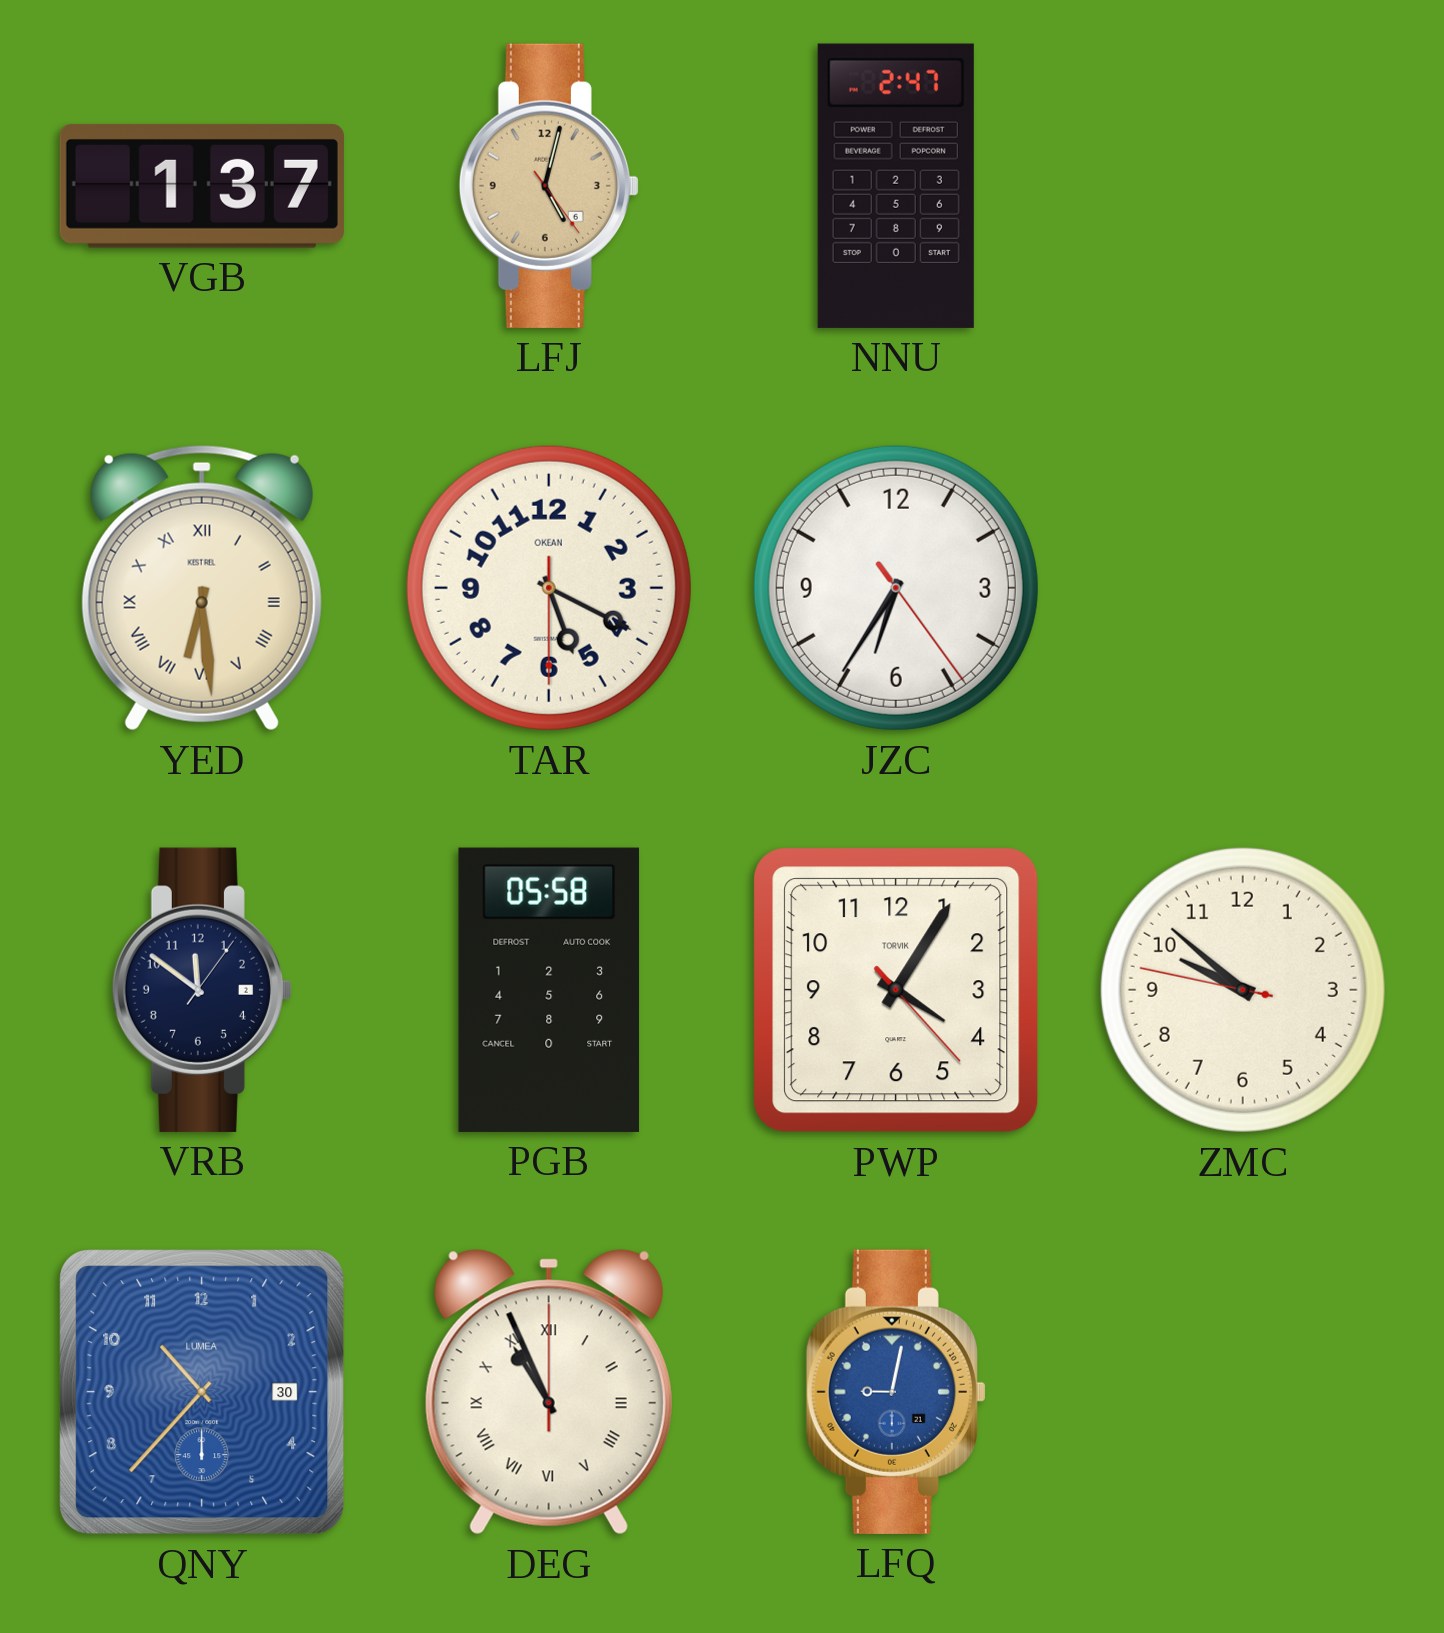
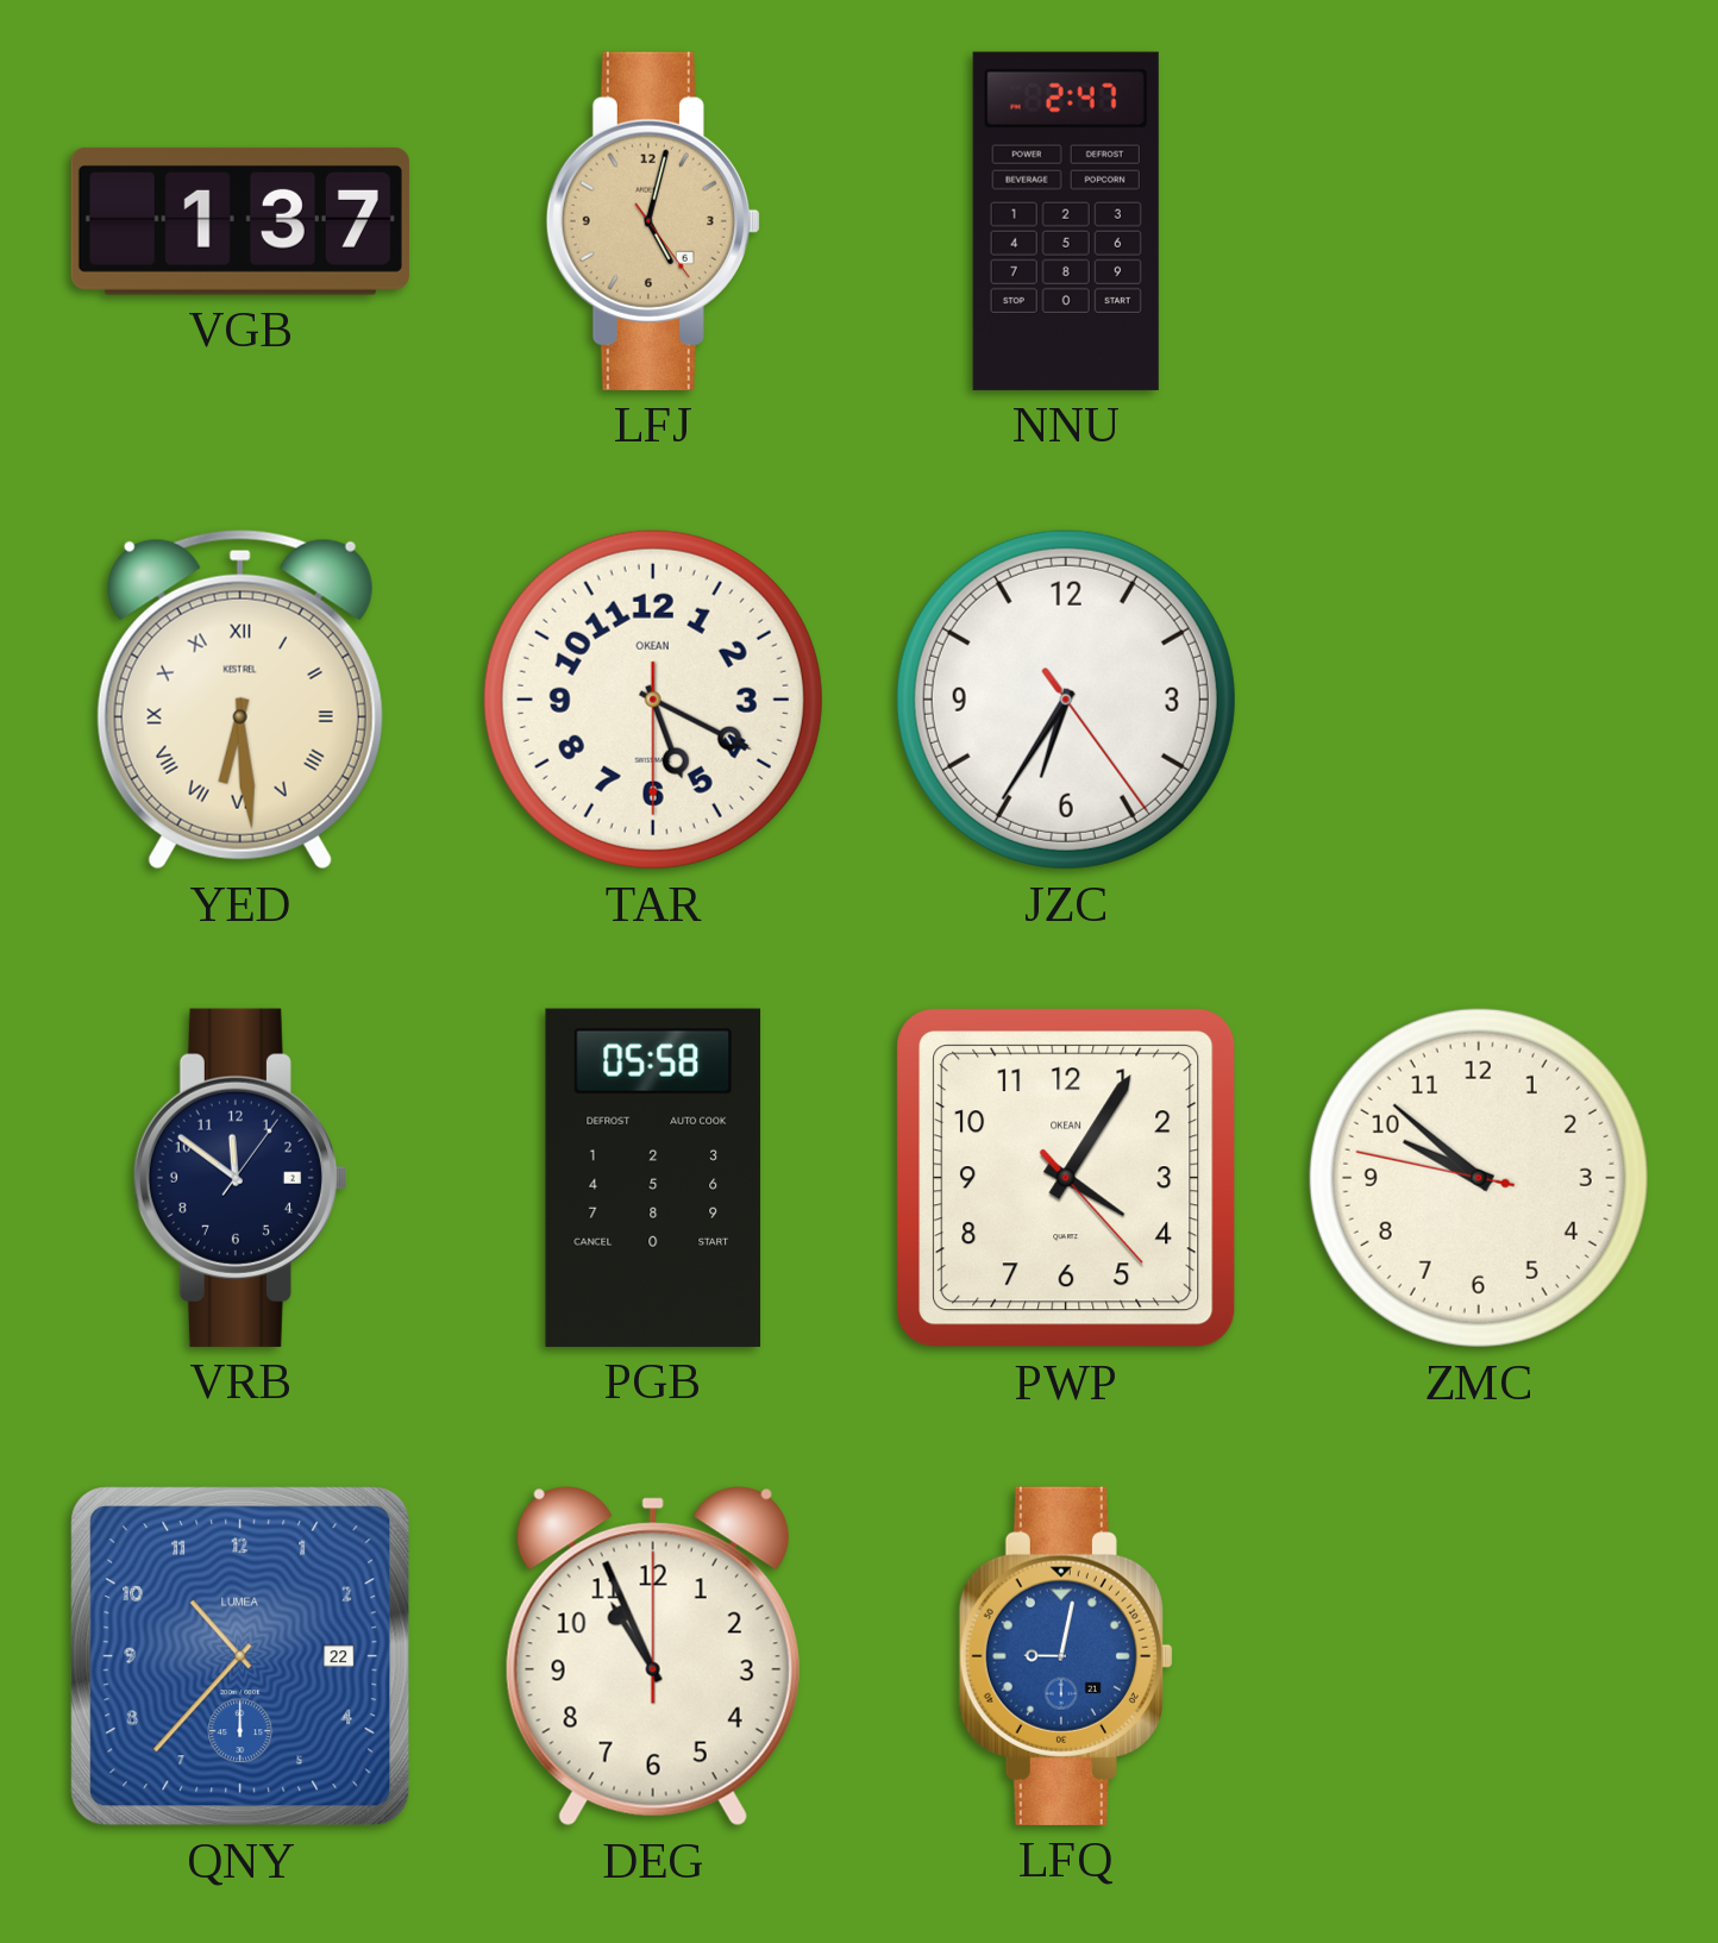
PWP brand: TORVIK -> OKEAN (1066, 1178)
QNY date: 30 -> 22 (240, 1656)
DEG numerals: Roman -> Arabic (653, 1656)
